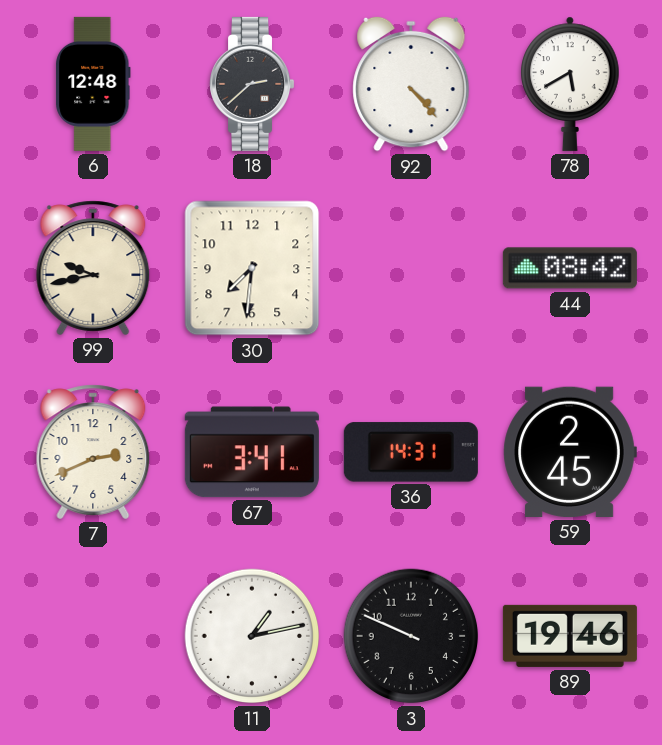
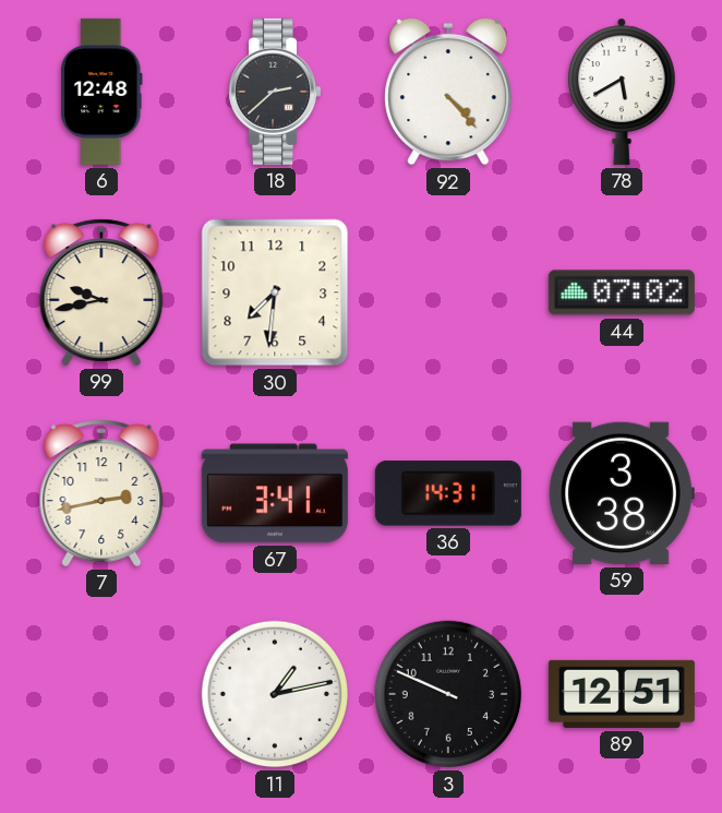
44: 08:42 -> 07:02 (622, 292)
7: 2:41 -> 2:43 (101, 493)
59: 2:45 -> 3:38 (622, 493)
89: 19:46 -> 12:51 (622, 694)
